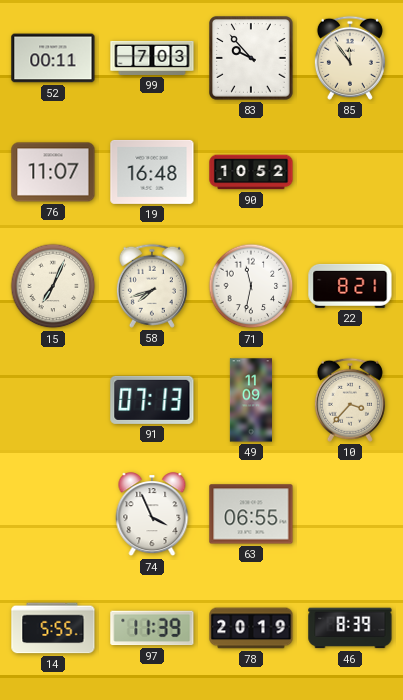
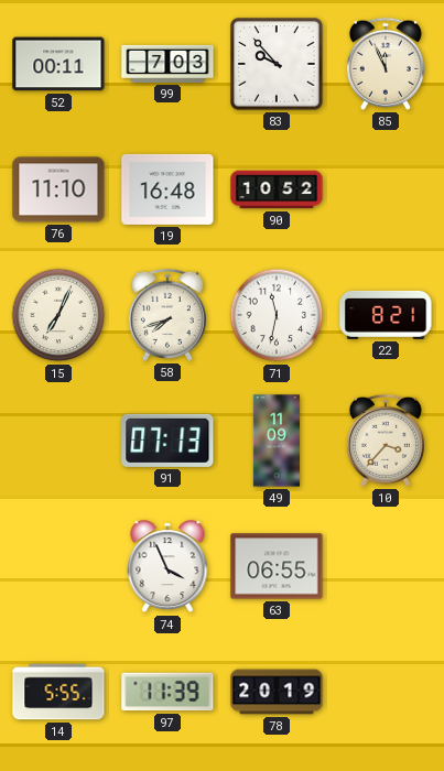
85: 11:54 -> 11:56 (386, 64)
76: 11:07 -> 11:10 (58, 189)
46: 8:39 -> none (350, 628)
